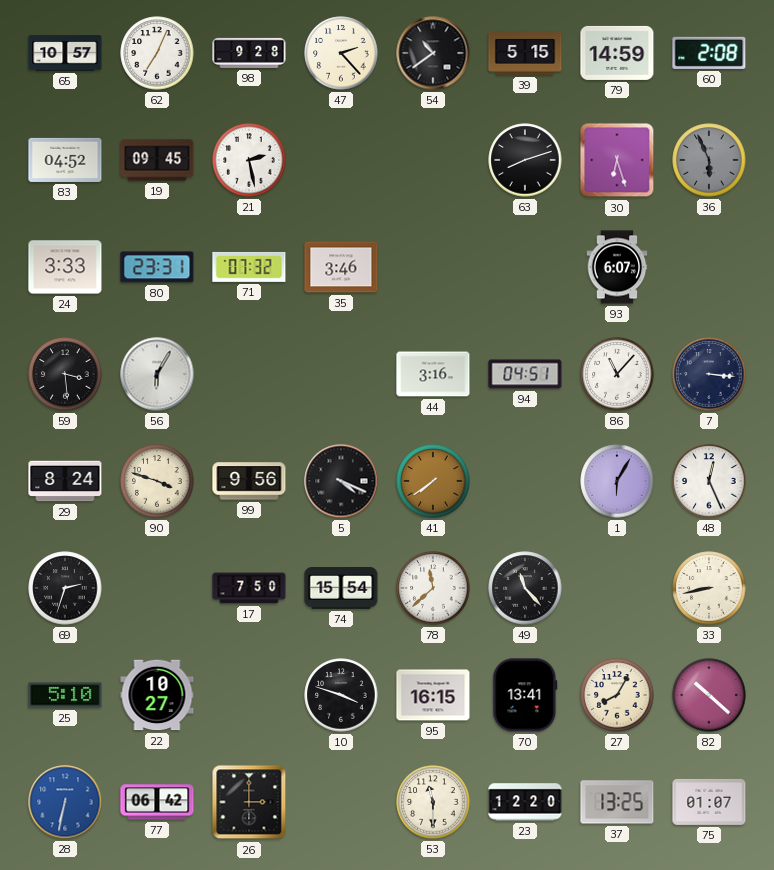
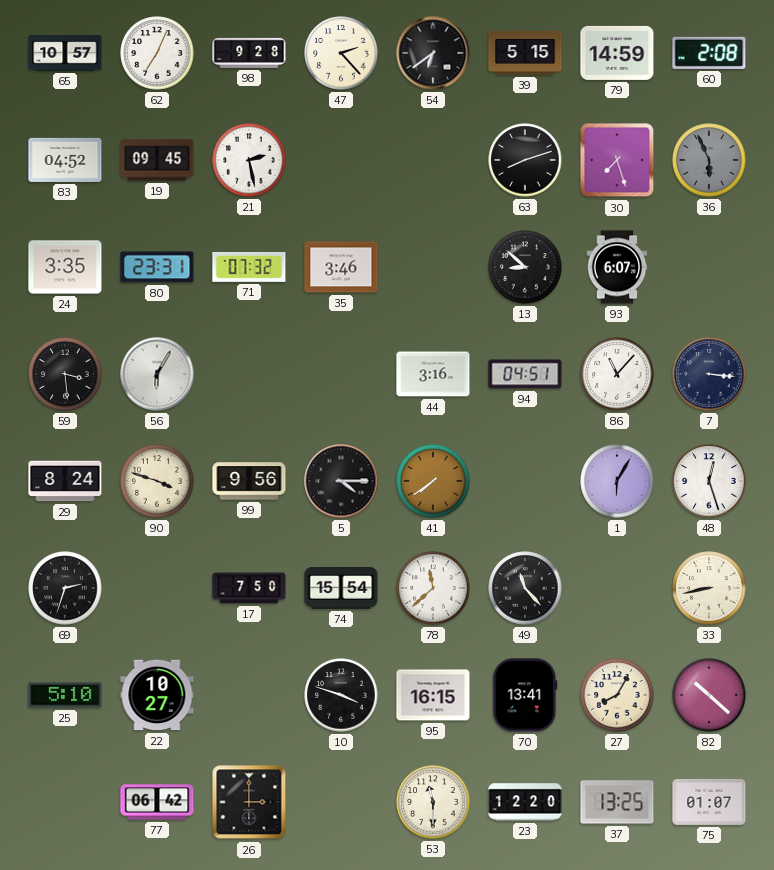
54: 10:39 -> 6:39 (433, 53)
30: 6:27 -> 7:27 (617, 160)
24: 3:33 -> 3:35 (65, 267)
13: none -> 8:52 (525, 267)
5: 4:19 -> 4:15 (341, 481)
48: 12:26 -> 12:27 (709, 481)
28: 6:32 -> none (65, 802)
